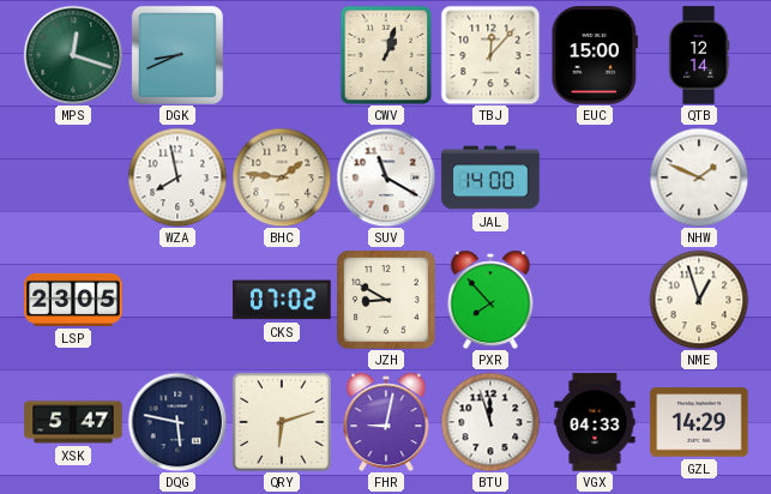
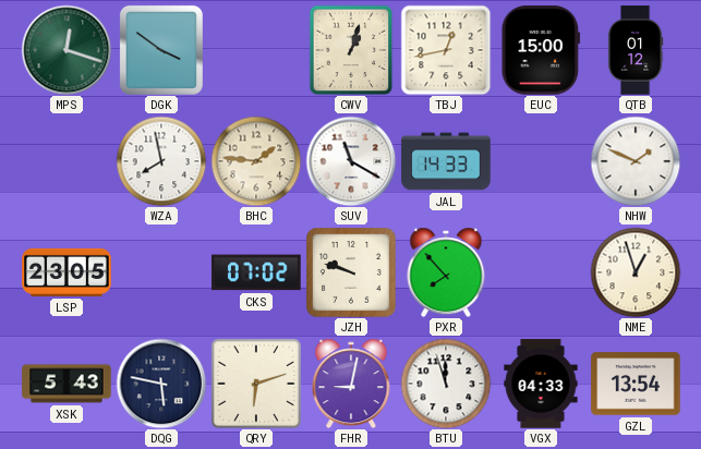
DGK: 8:41 -> 3:51 (161, 50)
TBJ: 12:07 -> 12:43 (446, 50)
QTB: 12:14 -> 01:12 (636, 50)
JAL: 14:00 -> 14:33 (446, 161)
JZH: 8:50 -> 9:48 (352, 274)
XSK: 5:47 -> 5:43 (67, 384)
GZL: 14:29 -> 13:54 (636, 384)
